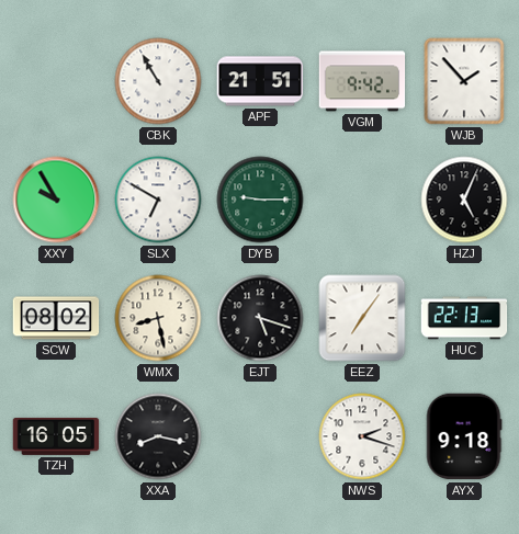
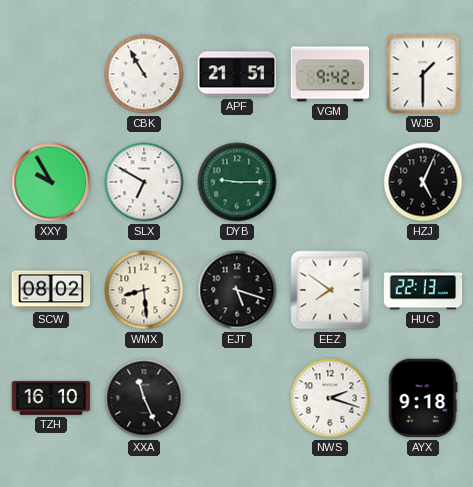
WJB: 1:53 -> 1:30 (423, 74)
WMX: 8:28 -> 8:29 (144, 290)
EEZ: 7:06 -> 7:51 (330, 290)
TZH: 16:05 -> 16:10 (51, 398)
XXA: 8:17 -> 11:26 (144, 398)
